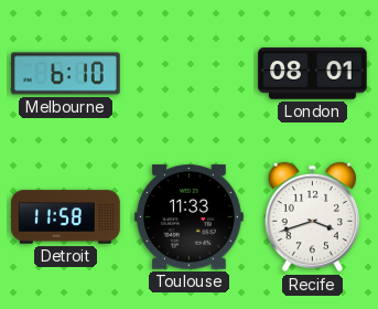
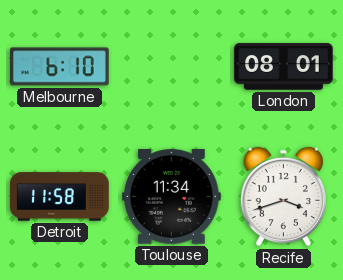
Toulouse: 11:33 -> 11:34 (172, 197)
